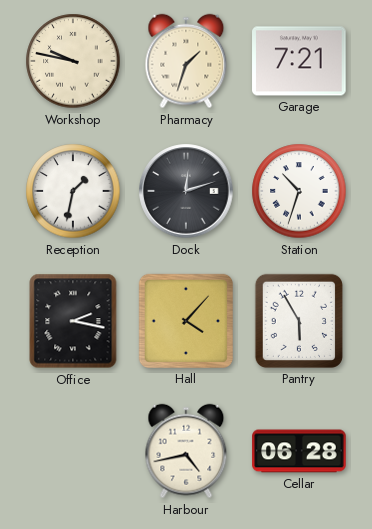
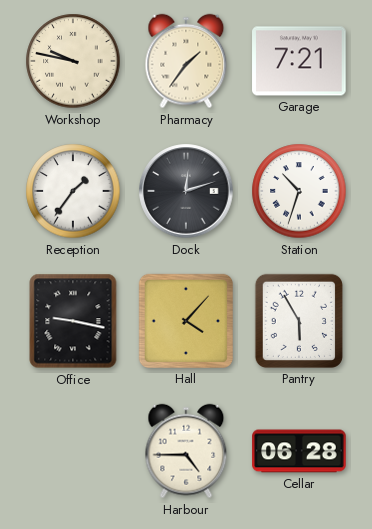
Pharmacy: 1:33 -> 1:36 (186, 61)
Reception: 1:32 -> 1:36 (73, 191)
Office: 2:17 -> 9:17 (73, 321)
Harbour: 4:43 -> 4:45 (186, 451)
